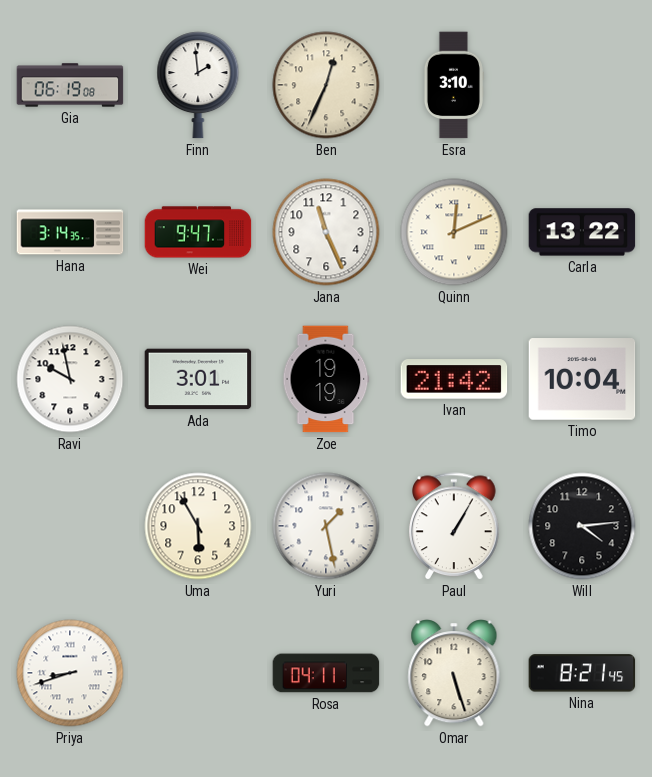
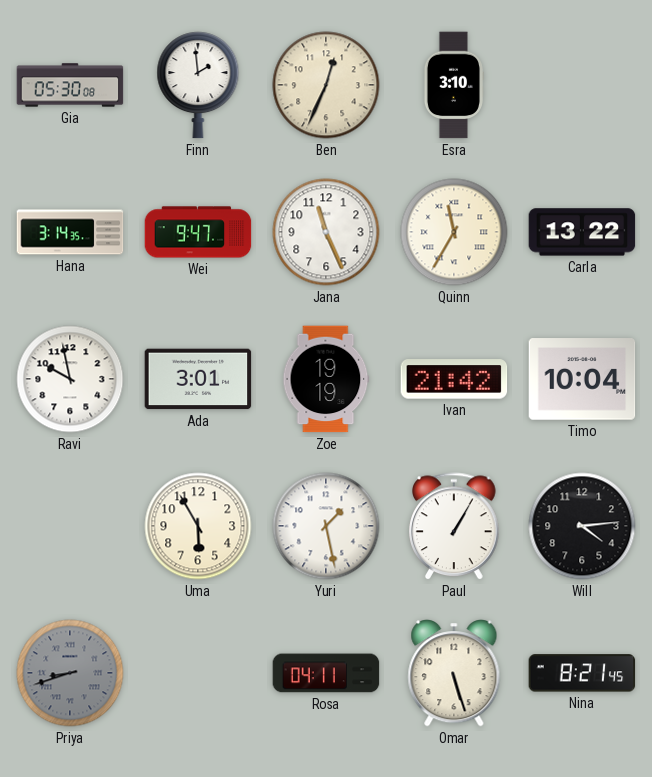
Gia: 06:19 -> 05:30 (70, 85)
Quinn: 12:11 -> 11:35 (454, 232)
Priya dial: white -> grey (70, 673)
